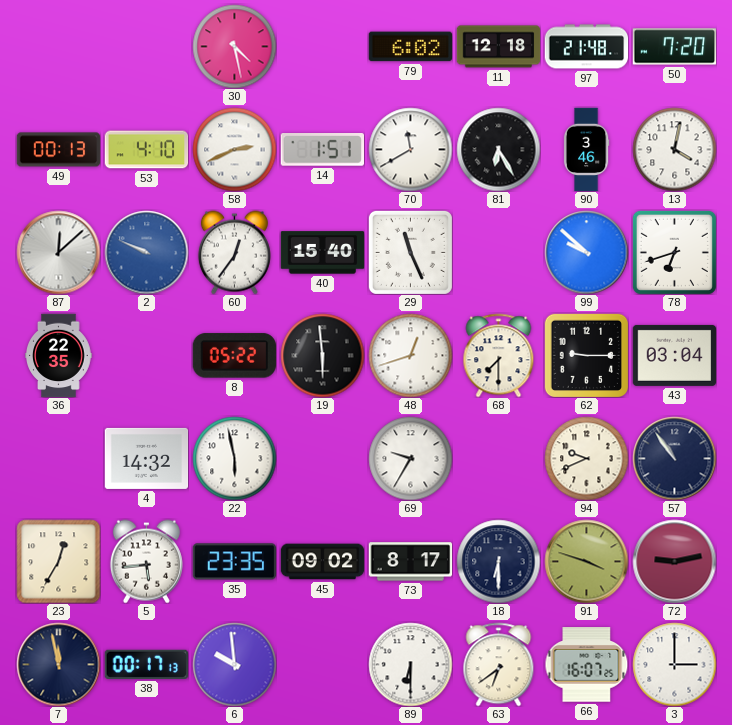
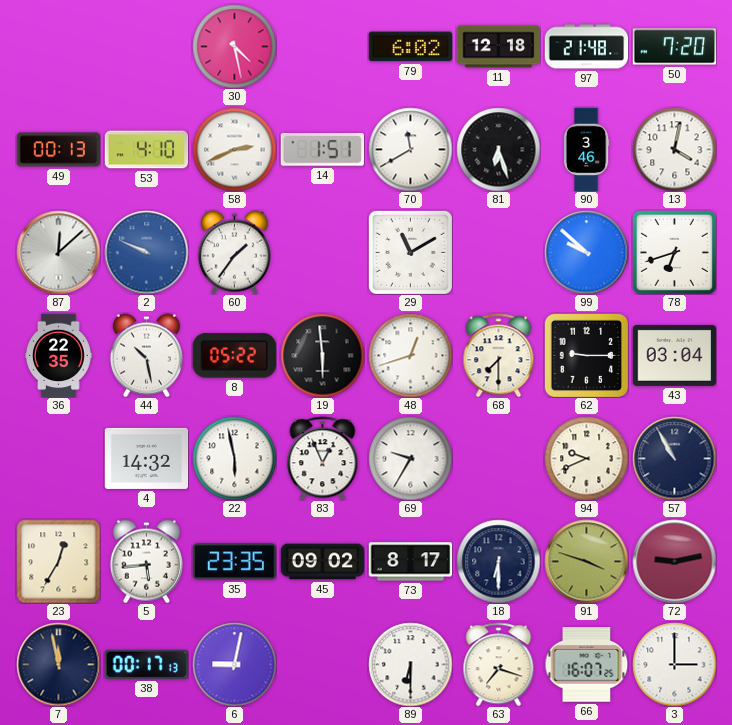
81: 6:25 -> 6:27 (498, 149)
60: 12:36 -> 1:36 (234, 252)
40: 15:40 -> none (322, 253)
29: 11:26 -> 11:10 (410, 252)
44: none -> 10:28 (146, 355)
83: none -> 12:56 (323, 458)
57: 10:54 -> 10:55 (674, 458)
6: 9:59 -> 9:02 (234, 664)
63: 6:39 -> 7:18 (499, 664)
